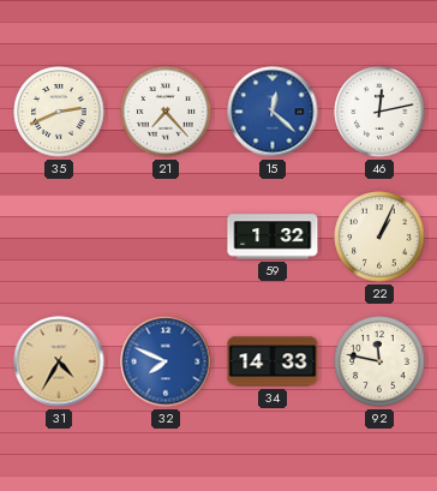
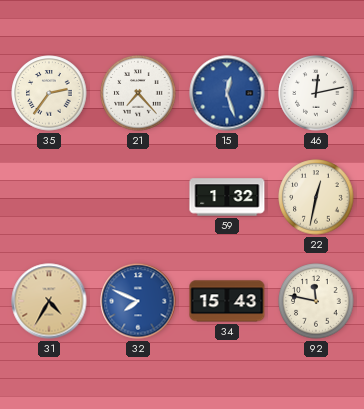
35: 2:41 -> 2:36 (49, 93)
15: 12:22 -> 12:27 (227, 93)
22: 1:04 -> 12:32 (316, 197)
34: 14:33 -> 15:43 (227, 301)
